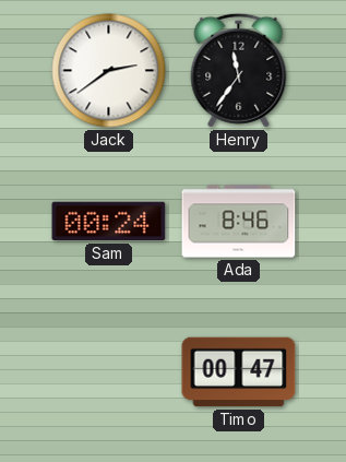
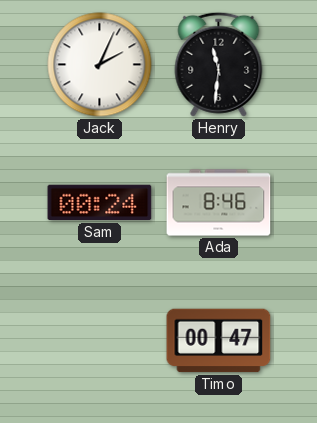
Jack: 2:39 -> 2:04 (100, 65)
Henry: 11:36 -> 11:31 (219, 64)
